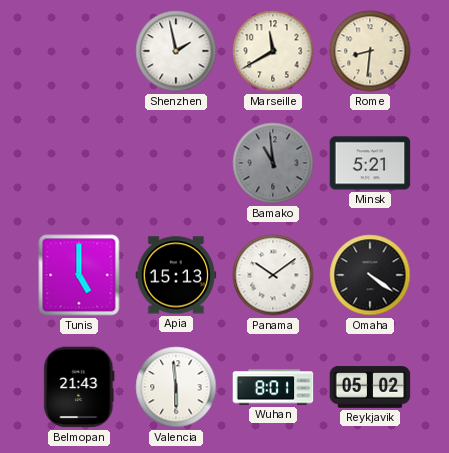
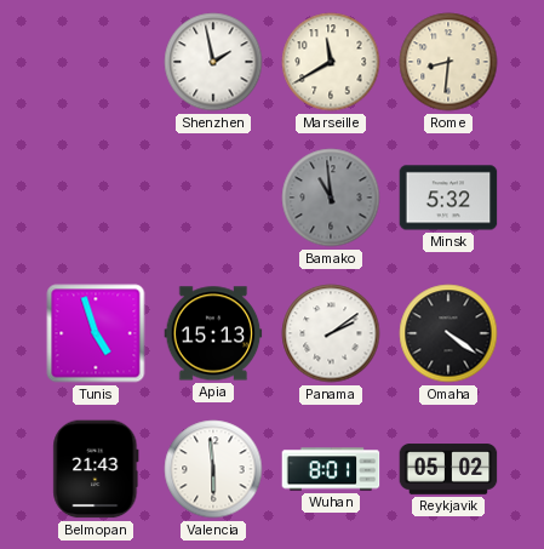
Minsk: 5:21 -> 5:32 (448, 198)
Tunis: 5:00 -> 4:57 (96, 333)
Panama: 10:09 -> 2:09 (331, 333)
